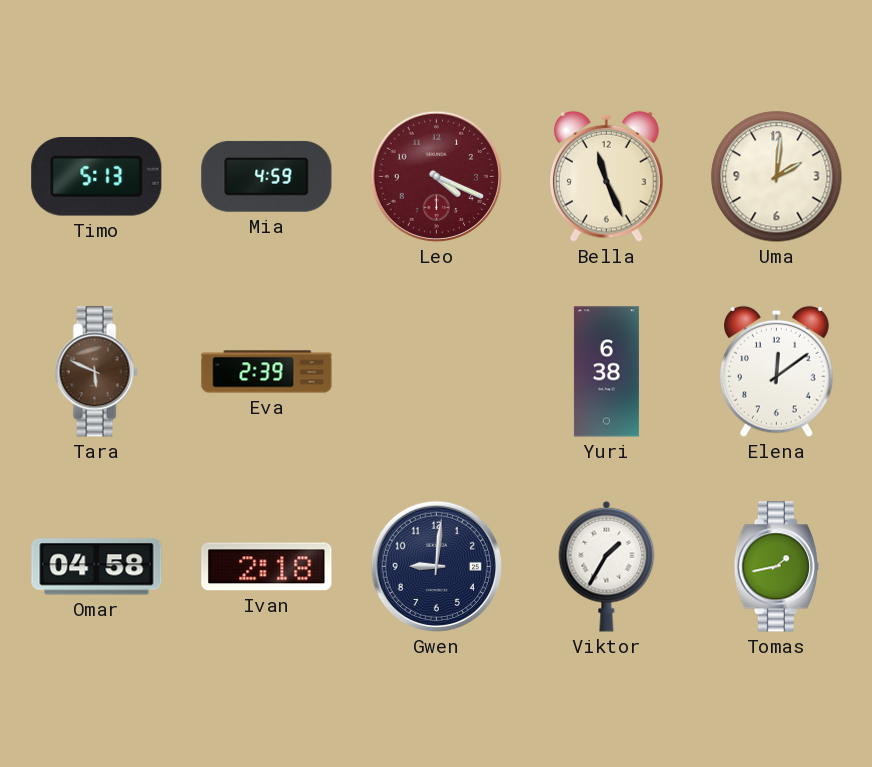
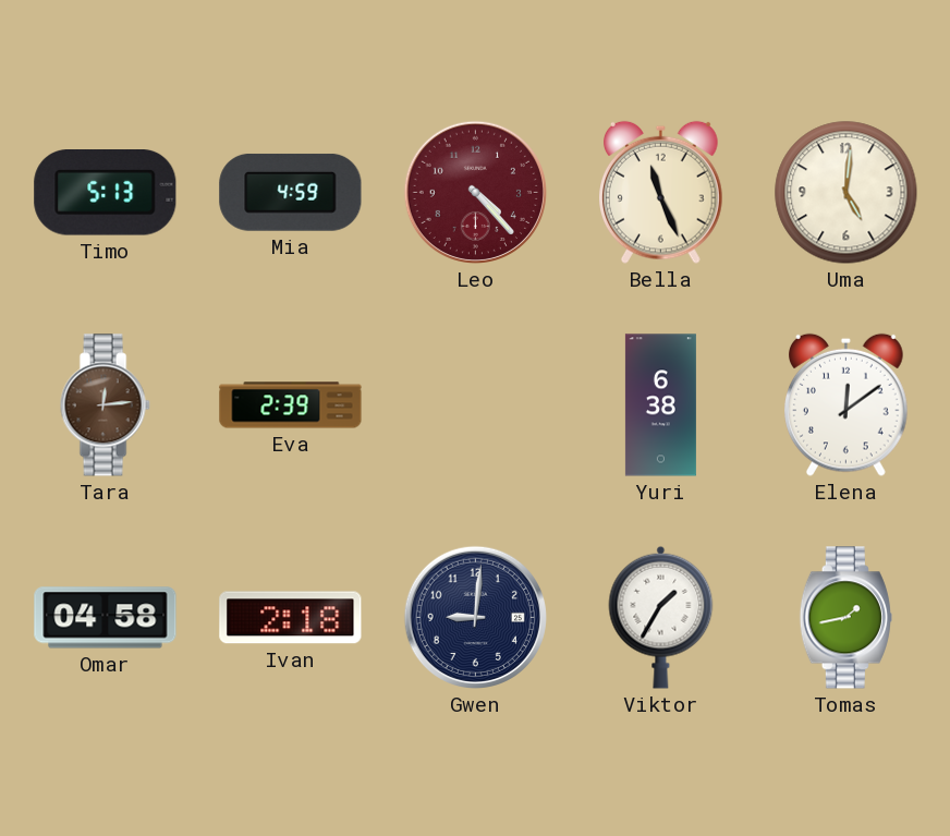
Leo: 4:19 -> 4:23 (475, 192)
Uma: 2:01 -> 5:01 (847, 193)
Tara: 5:49 -> 12:14 (105, 405)
